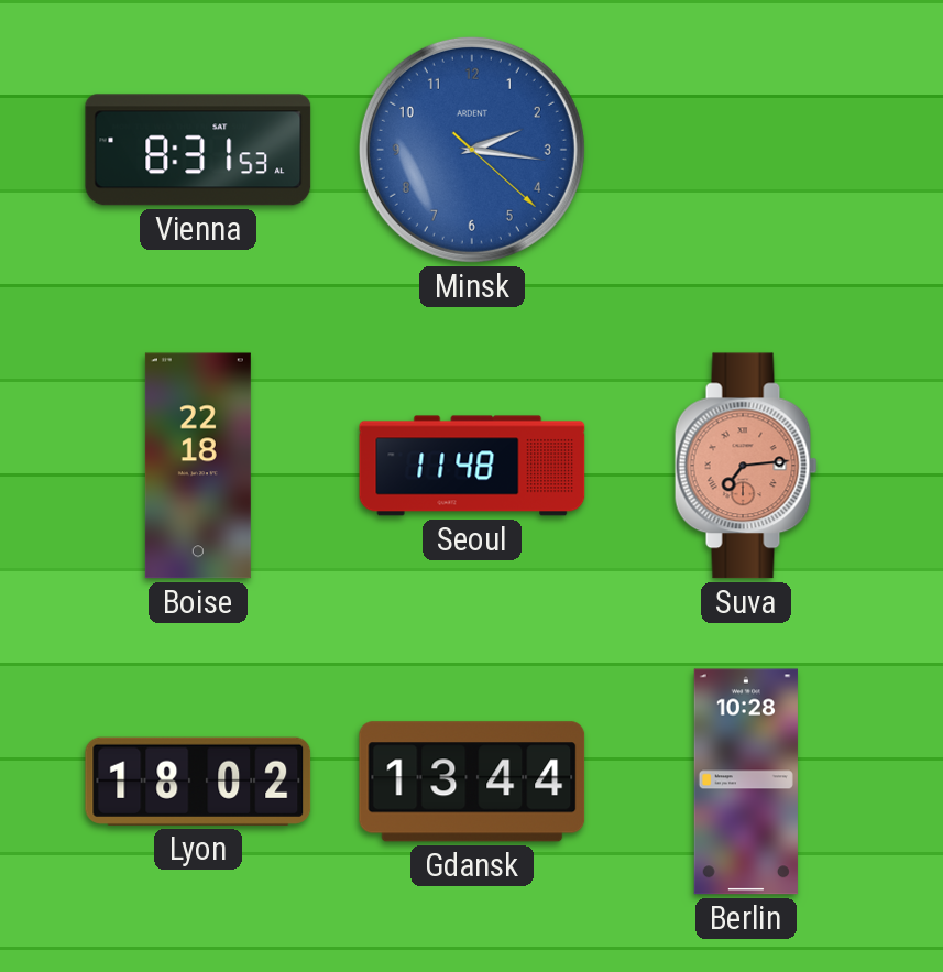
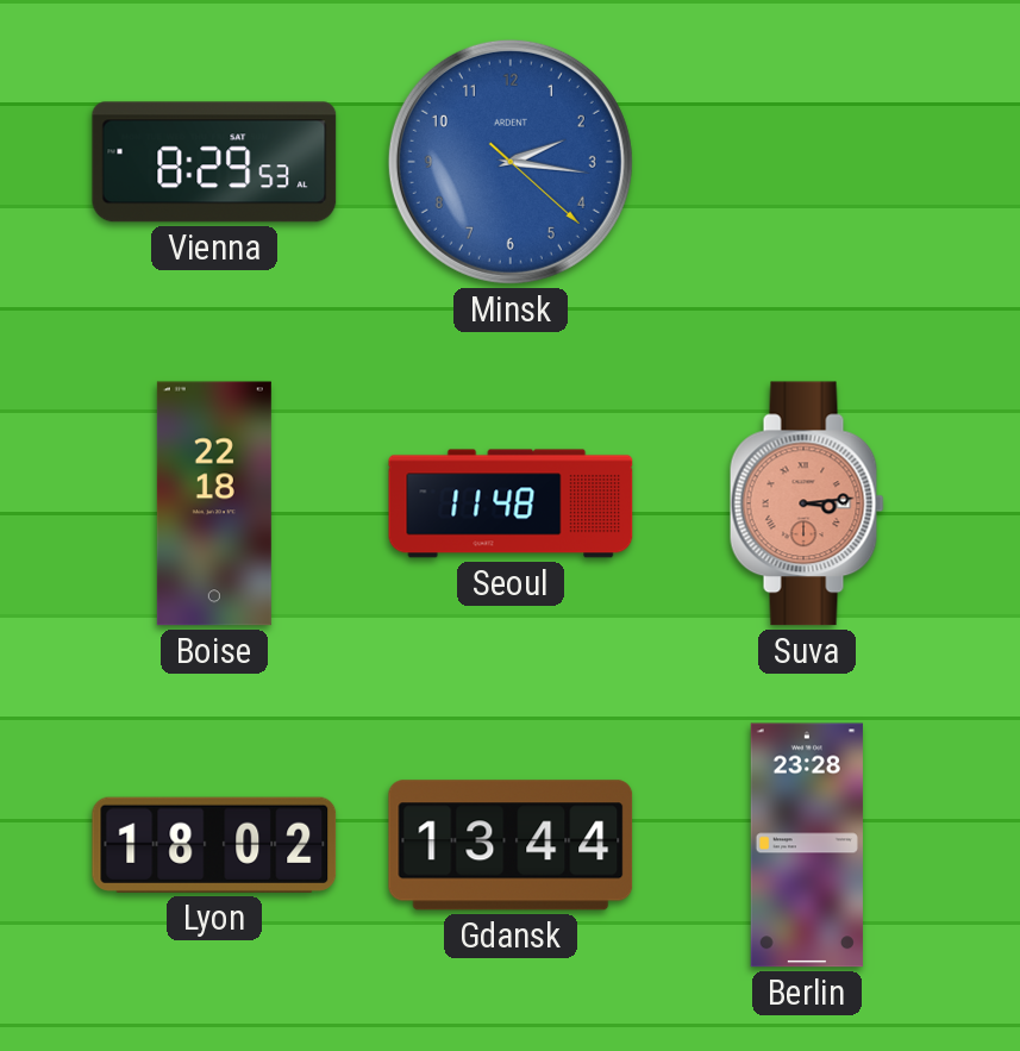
Vienna: 8:31 -> 8:29 (214, 162)
Suva: 7:14 -> 3:14 (807, 503)
Berlin: 10:28 -> 23:28 (807, 845)
